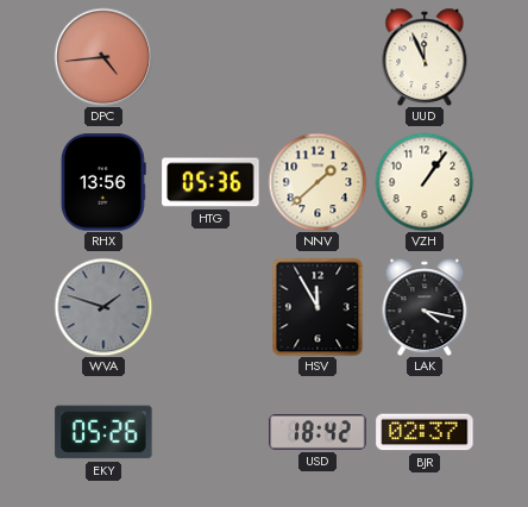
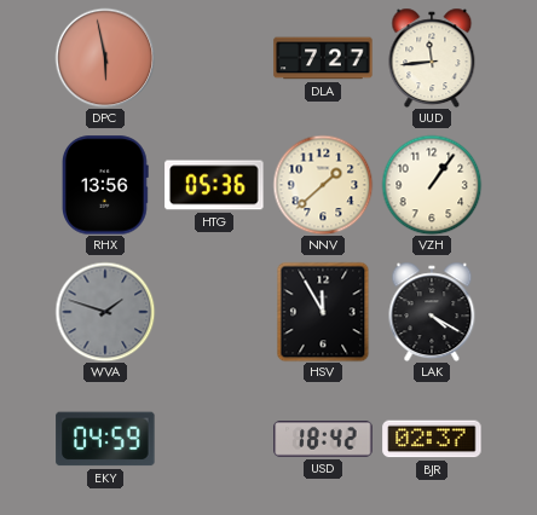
DPC: 4:44 -> 5:58 (105, 58)
DLA: none -> 7:27 (323, 58)
UUD: 11:56 -> 11:44 (432, 58)
LAK: 4:17 -> 4:20 (432, 312)
EKY: 05:26 -> 04:59 (105, 439)
